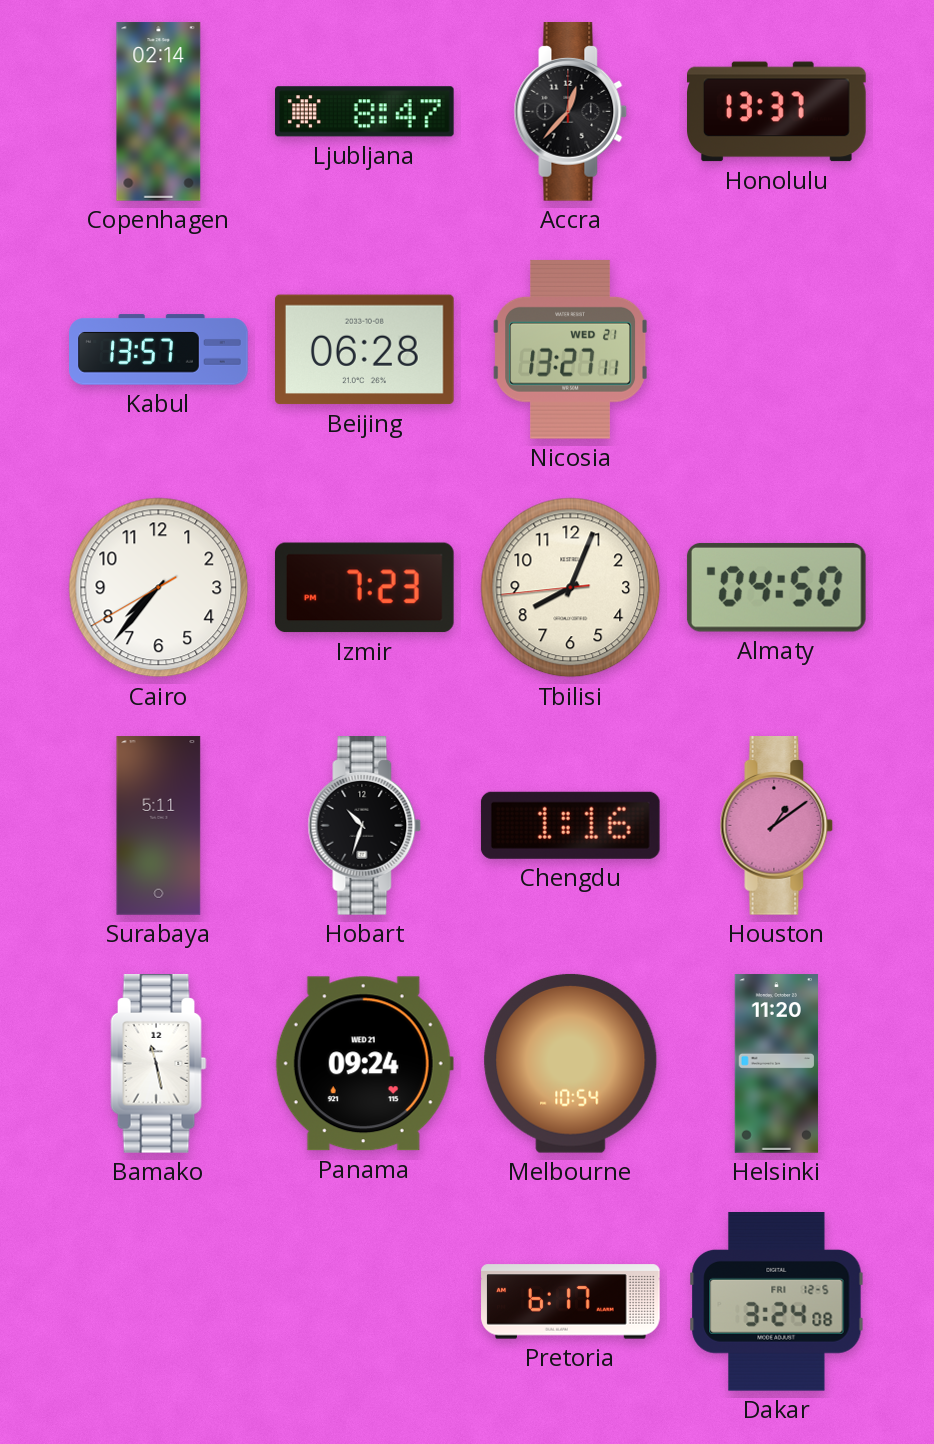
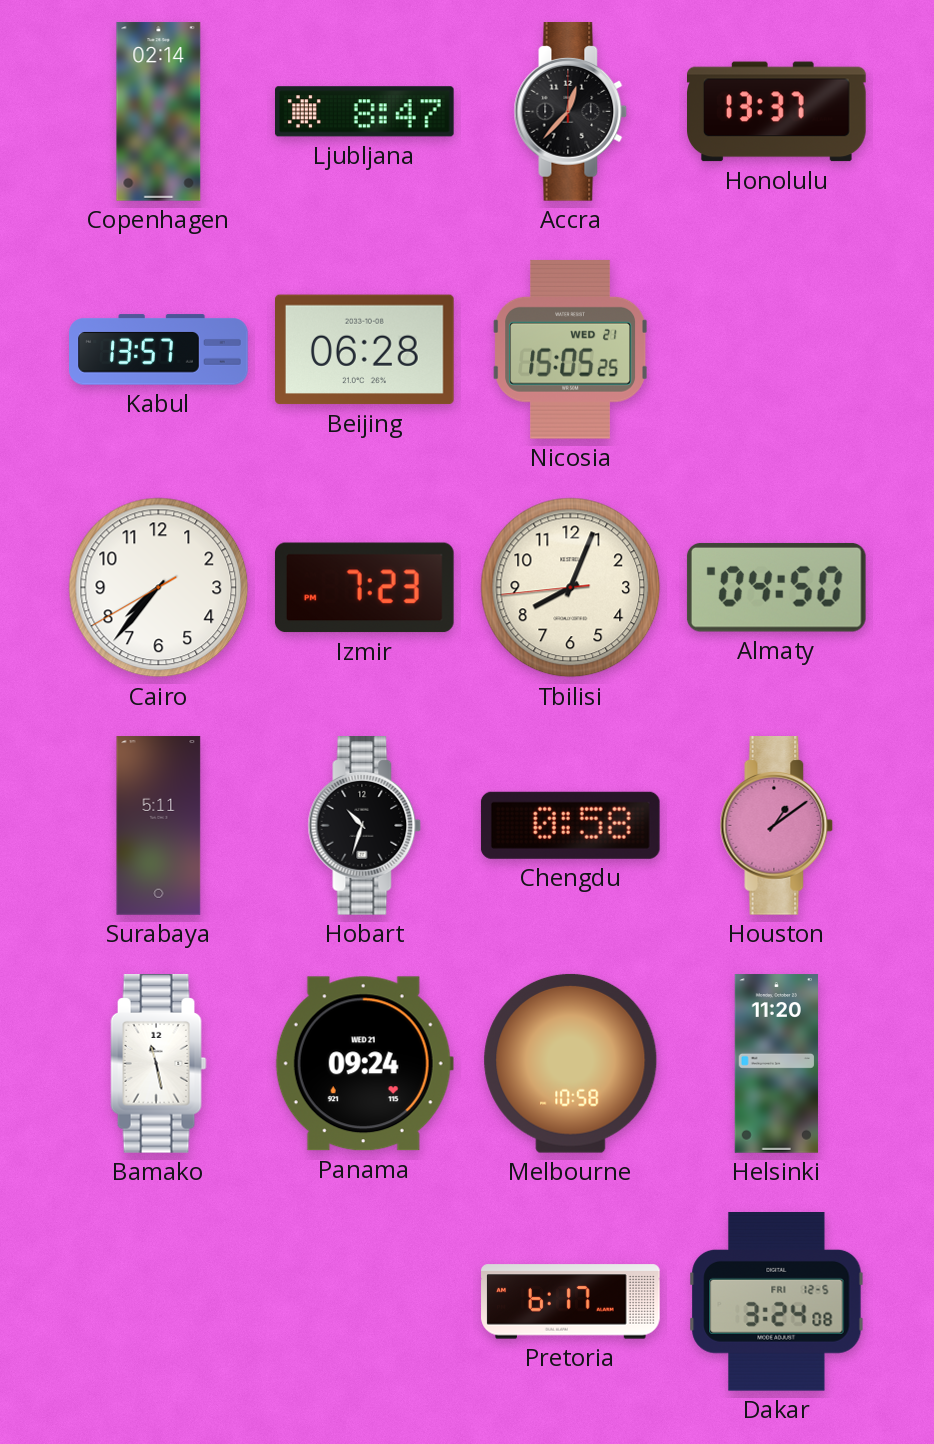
Nicosia: 13:27 -> 15:05 (571, 349)
Chengdu: 1:16 -> 0:58 (570, 825)
Melbourne: 10:54 -> 10:58 (571, 1063)
